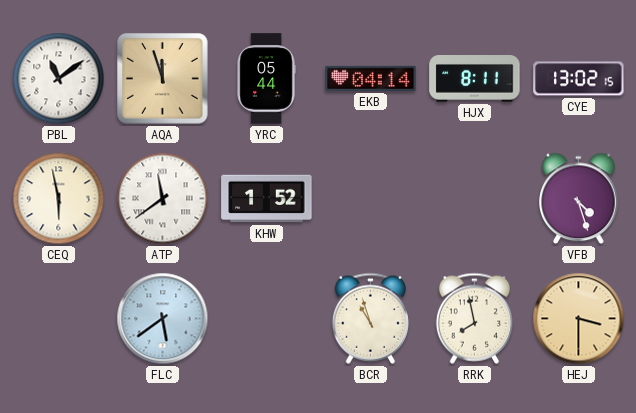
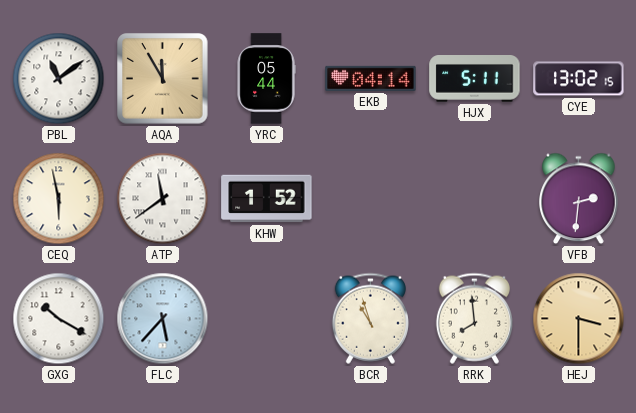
AQA: 11:57 -> 11:55 (163, 79)
HJX: 8:11 -> 5:11 (475, 79)
VFB: 4:27 -> 2:31 (579, 199)
GXG: none -> 10:20 (59, 319)
FLC: 5:39 -> 5:37 (163, 319)
RRK: 7:58 -> 7:59 (474, 318)
